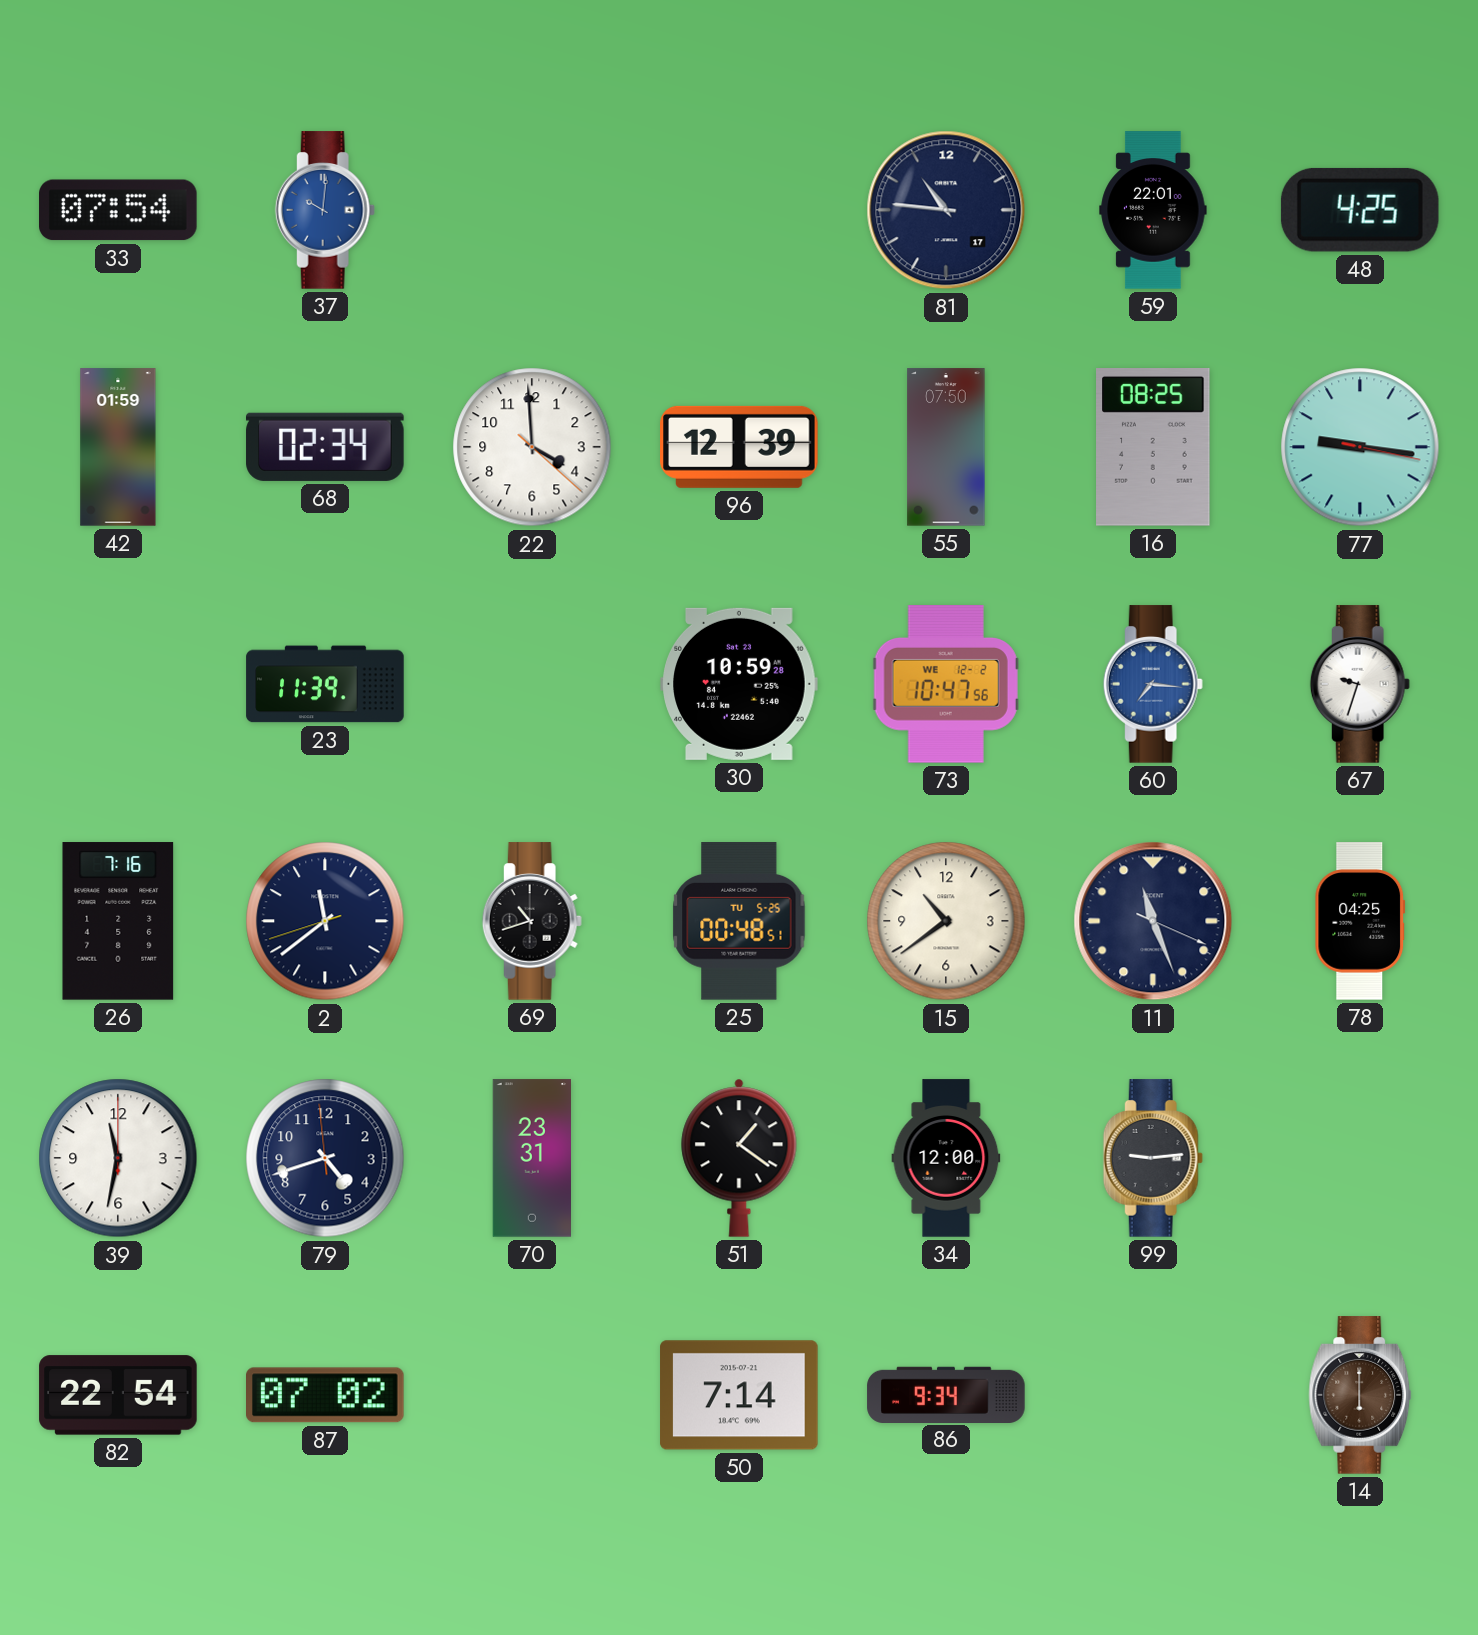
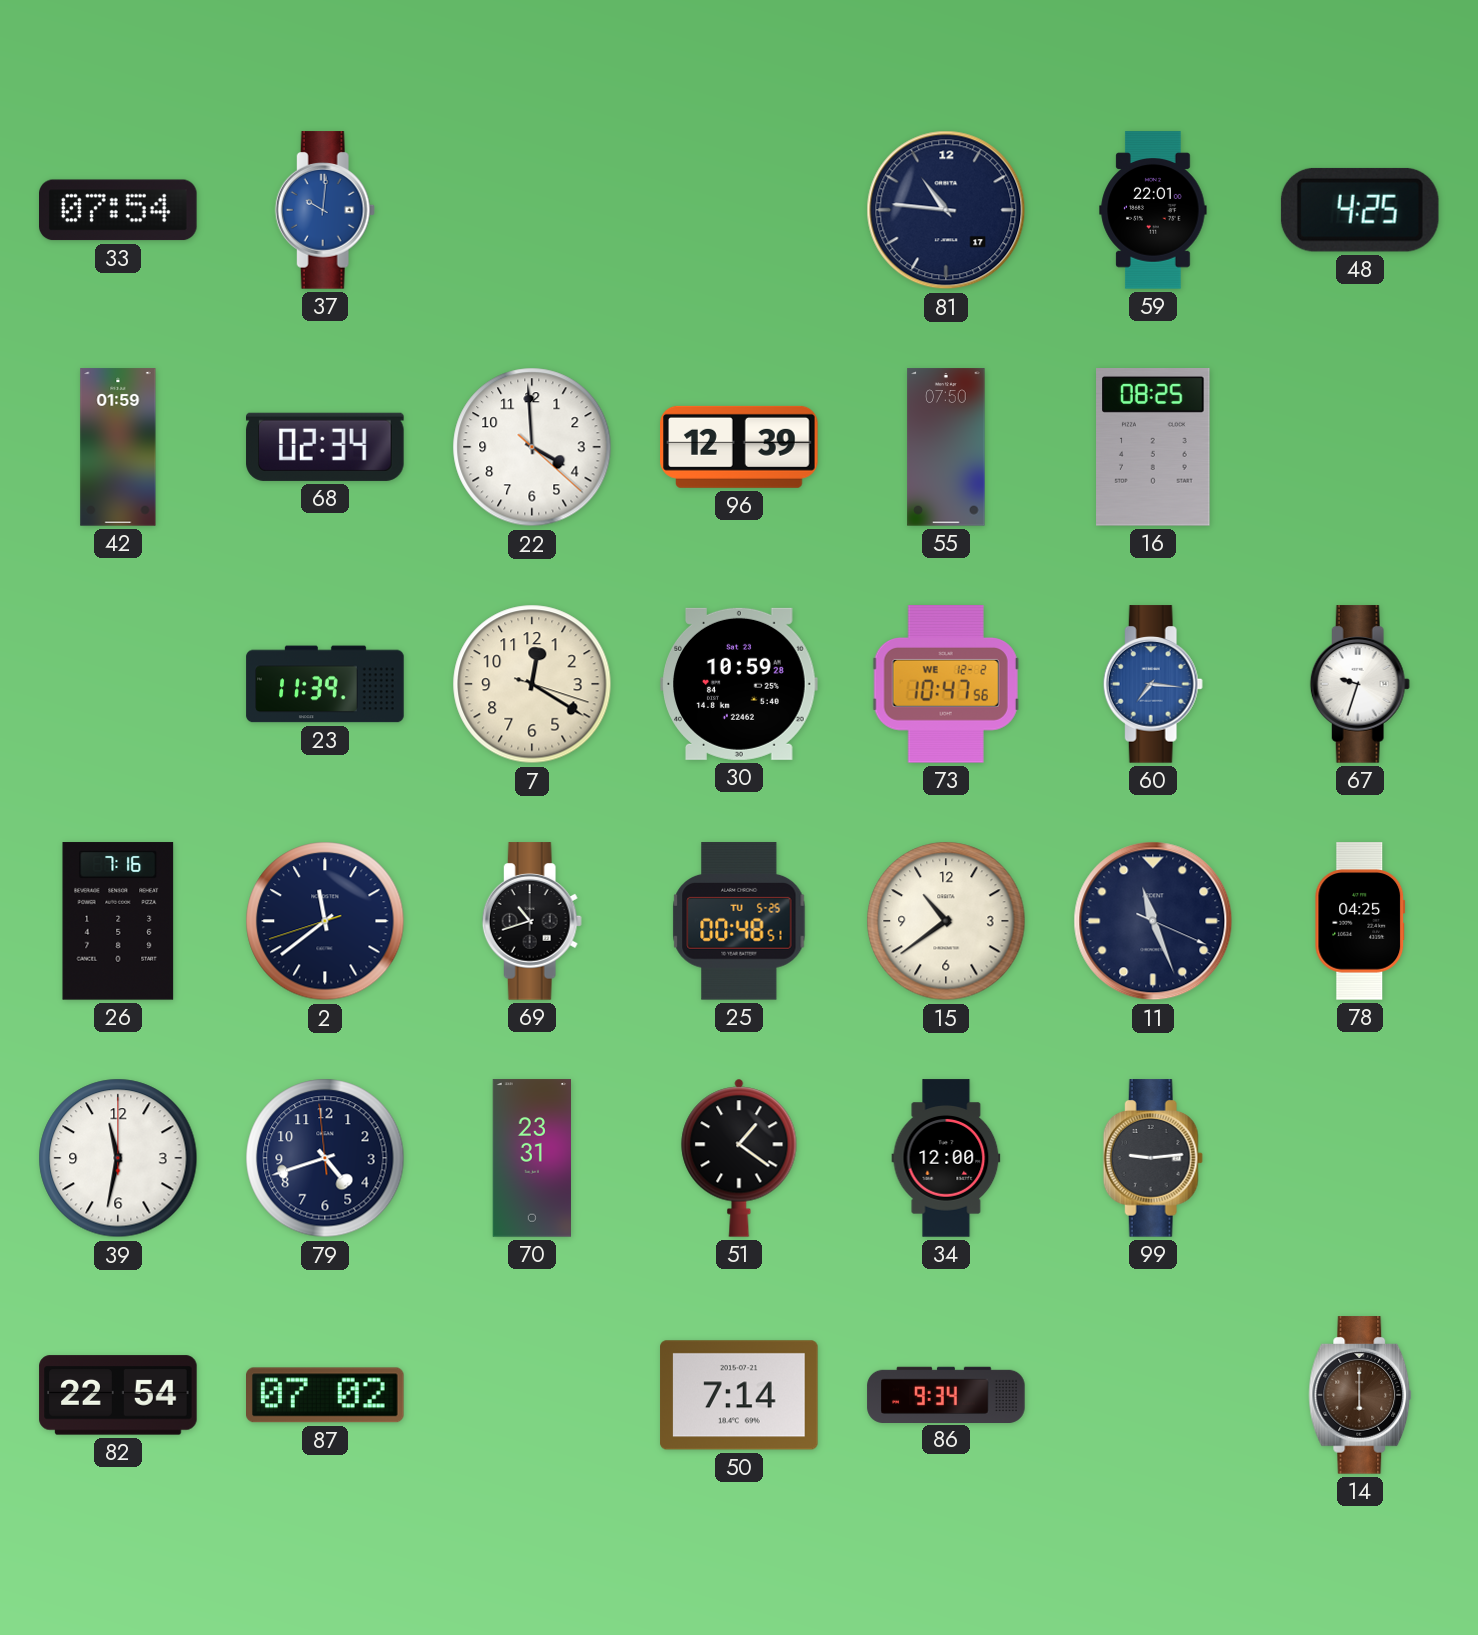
77: 9:16 -> none (1360, 447)
7: none -> 12:20 (532, 684)
